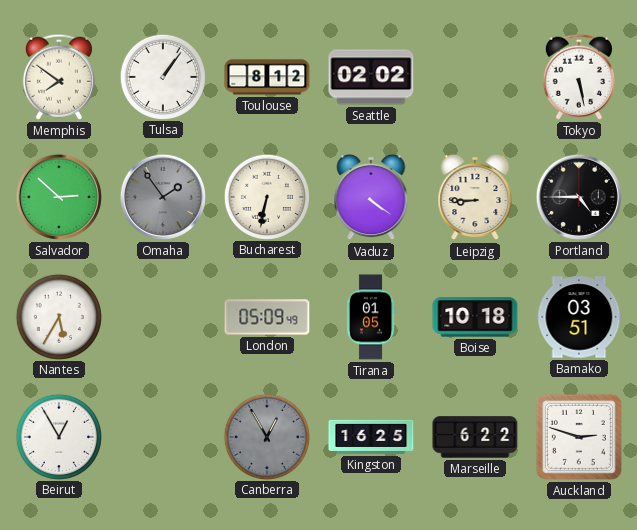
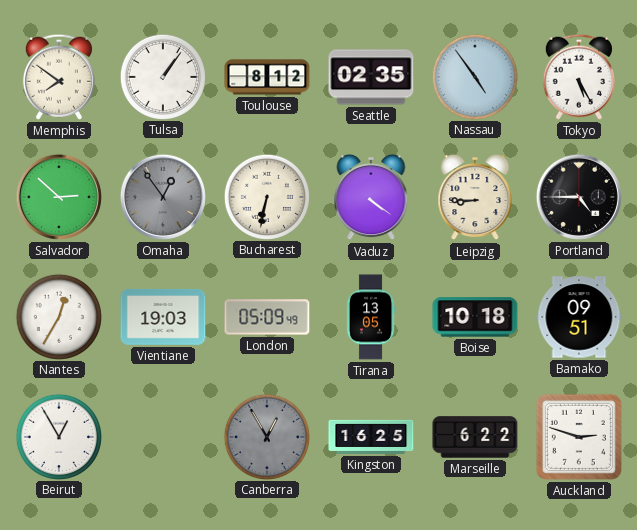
Seattle: 02:02 -> 02:35 (371, 77)
Nassau: none -> 4:54 (474, 76)
Tokyo: 5:28 -> 5:25 (579, 77)
Omaha: 1:54 -> 12:54 (163, 197)
Nantes: 5:35 -> 12:35 (58, 316)
Vientiane: none -> 19:03 (163, 317)
Tirana: 01:05 -> 13:05 (371, 317)
Bamako: 03:51 -> 09:51 (579, 317)
